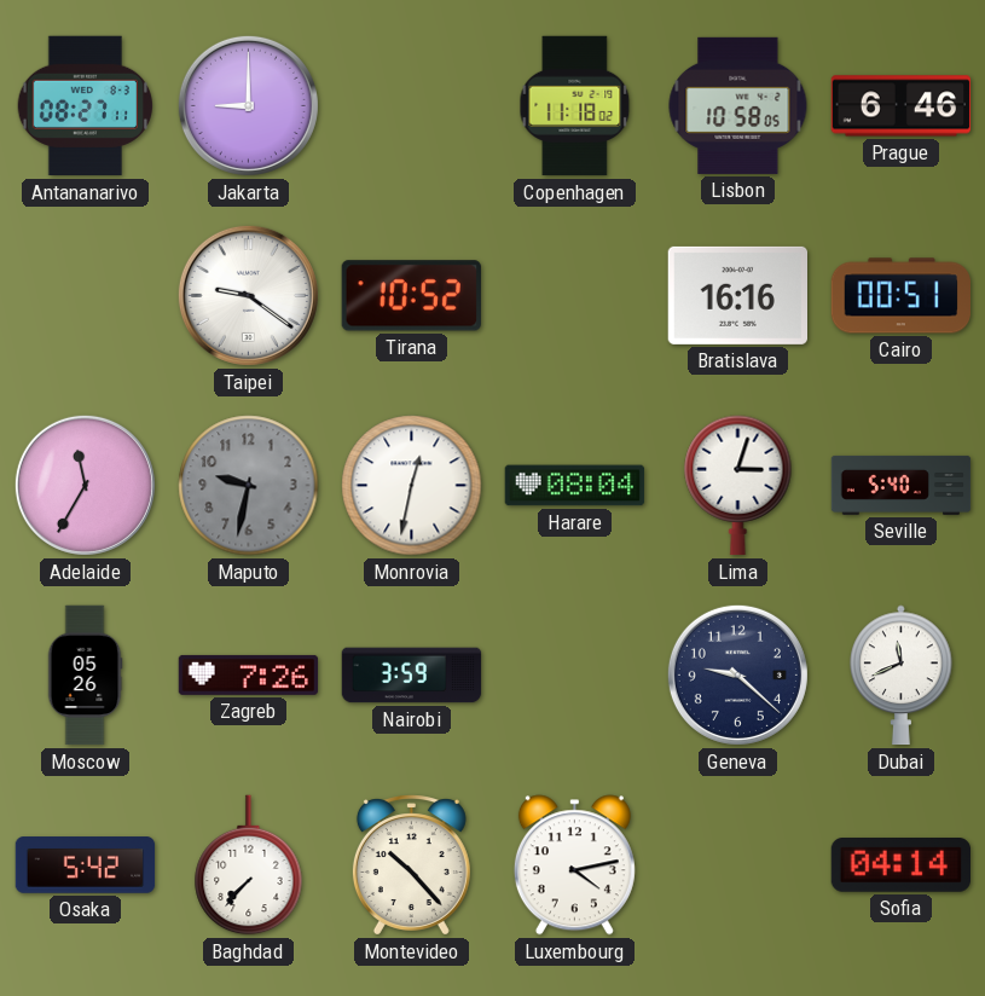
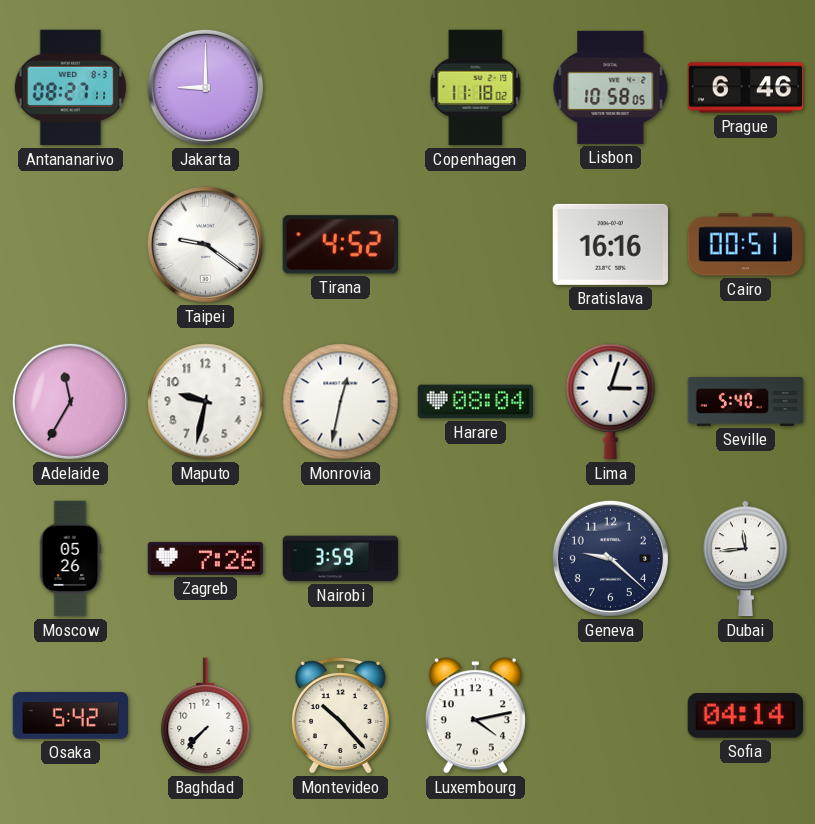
Tirana: 10:52 -> 4:52 (340, 245)
Maputo dial: grey -> white (206, 402)
Dubai: 11:41 -> 11:44 (746, 559)
